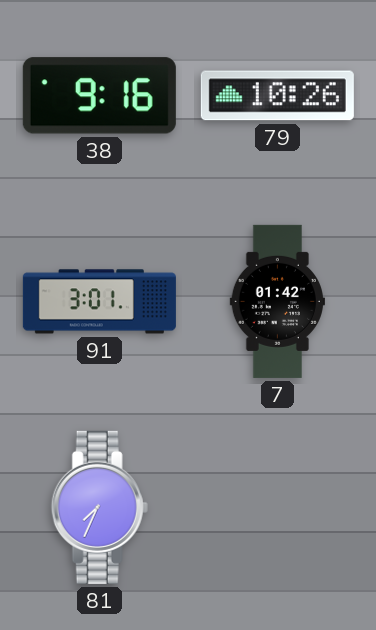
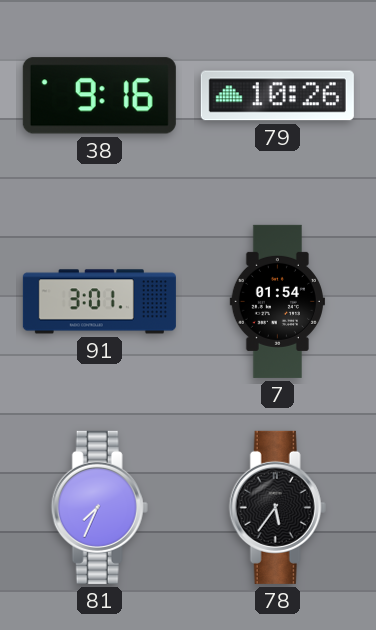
7: 01:42 -> 01:54 (277, 301)
78: none -> 5:36 (277, 507)
